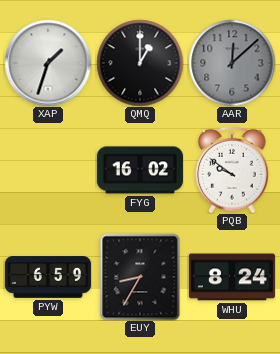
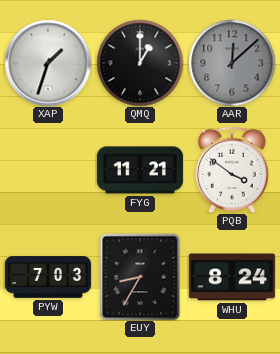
FYG: 16:02 -> 11:21 (140, 170)
PQB: 9:51 -> 3:51 (232, 170)
PYW: 6:59 -> 7:03 (48, 277)
